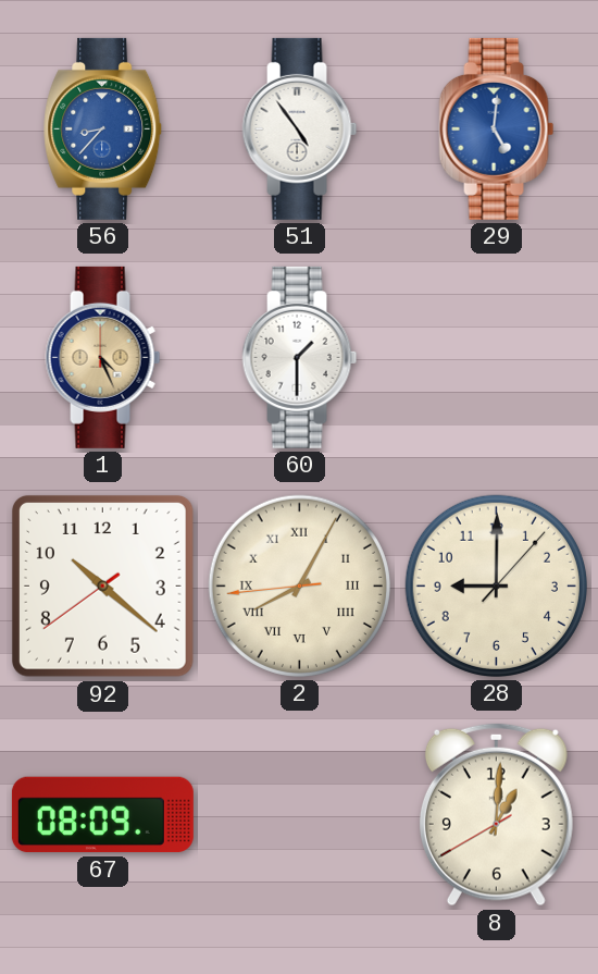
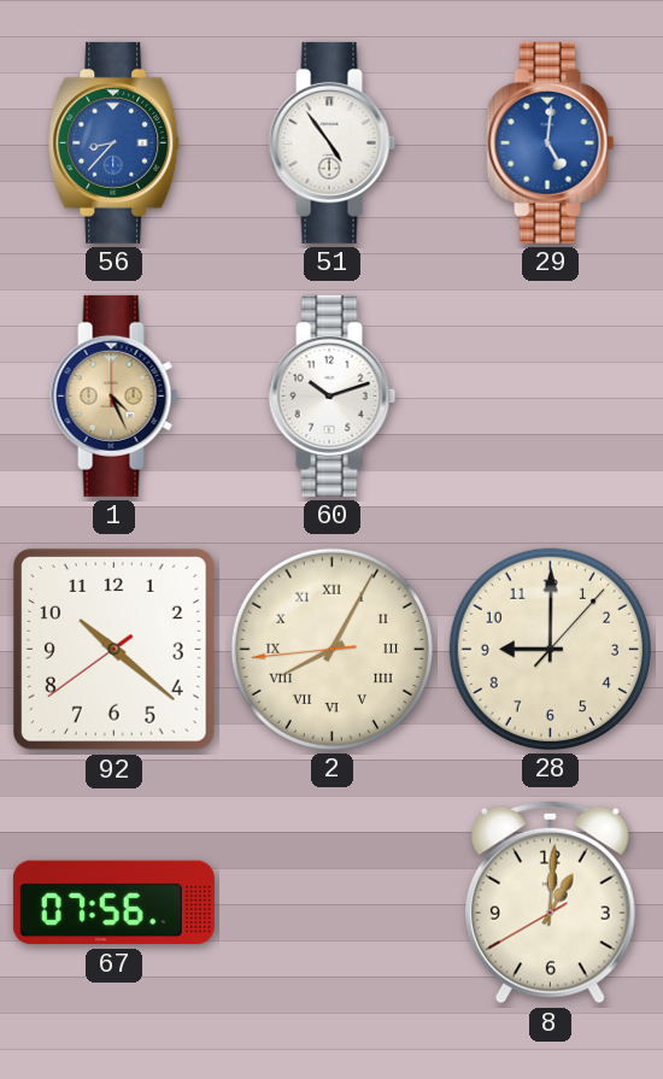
60: 1:30 -> 10:12 (333, 395)
67: 08:09 -> 07:56 (113, 903)
